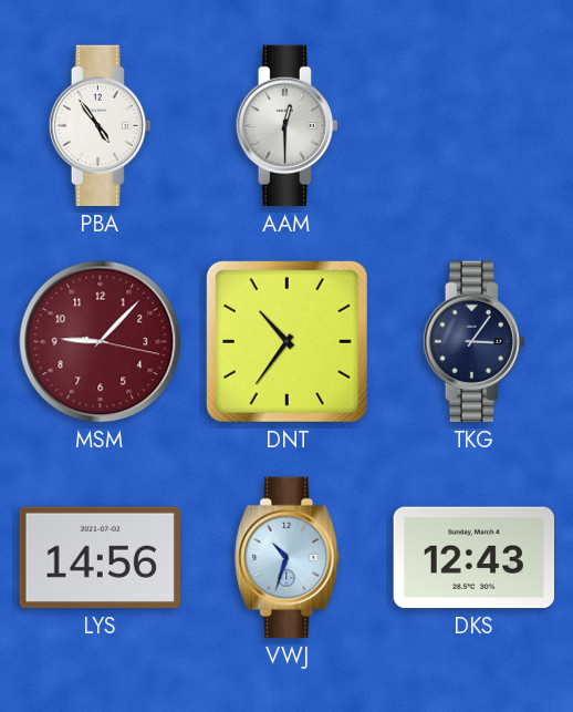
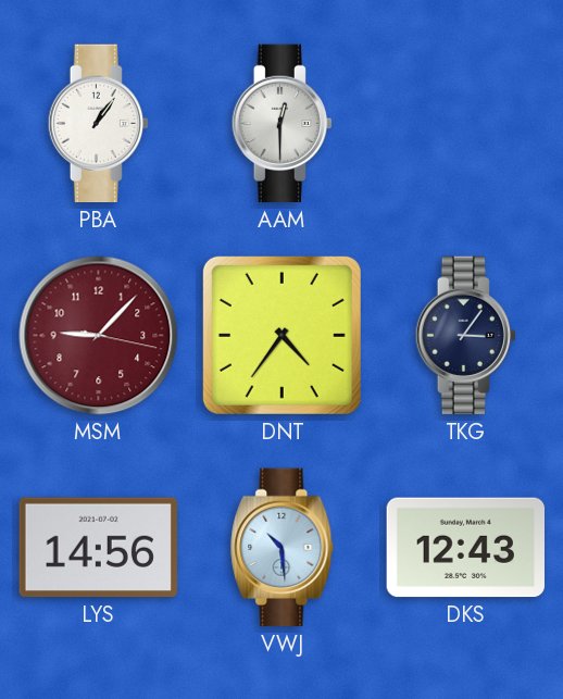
PBA: 4:54 -> 1:06 (98, 124)
DNT: 10:36 -> 4:36 (281, 335)
VWJ: 10:33 -> 10:29 (283, 548)
